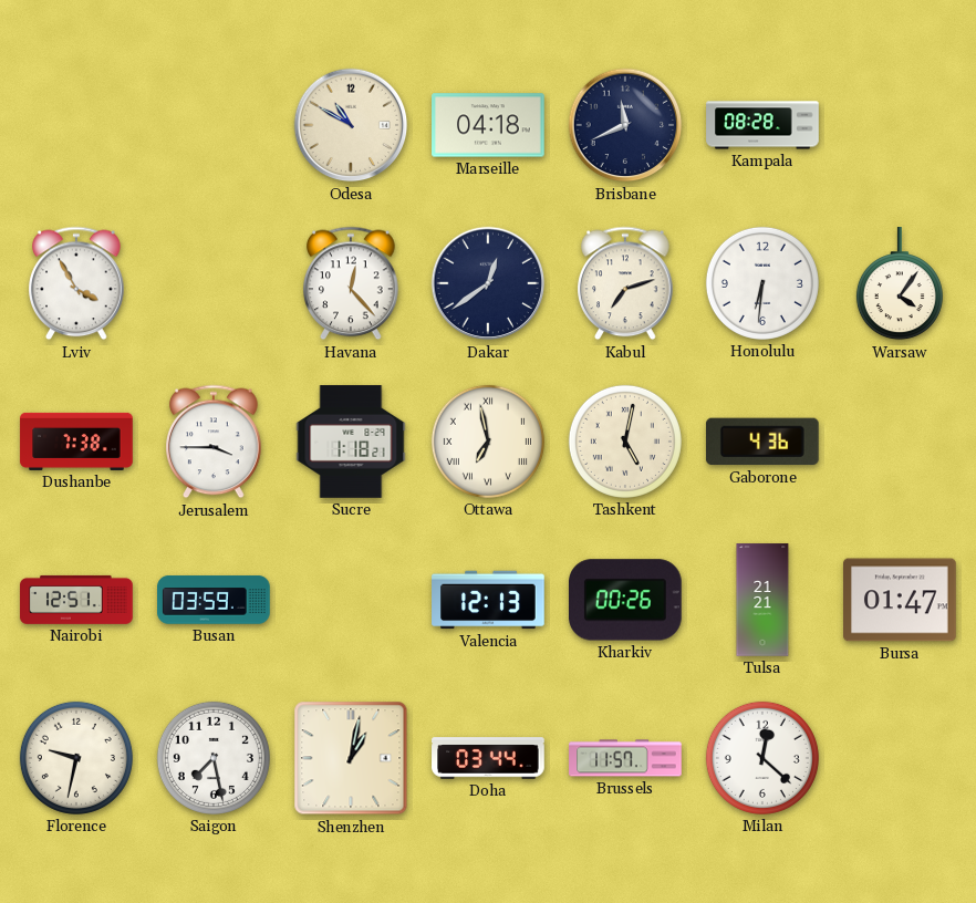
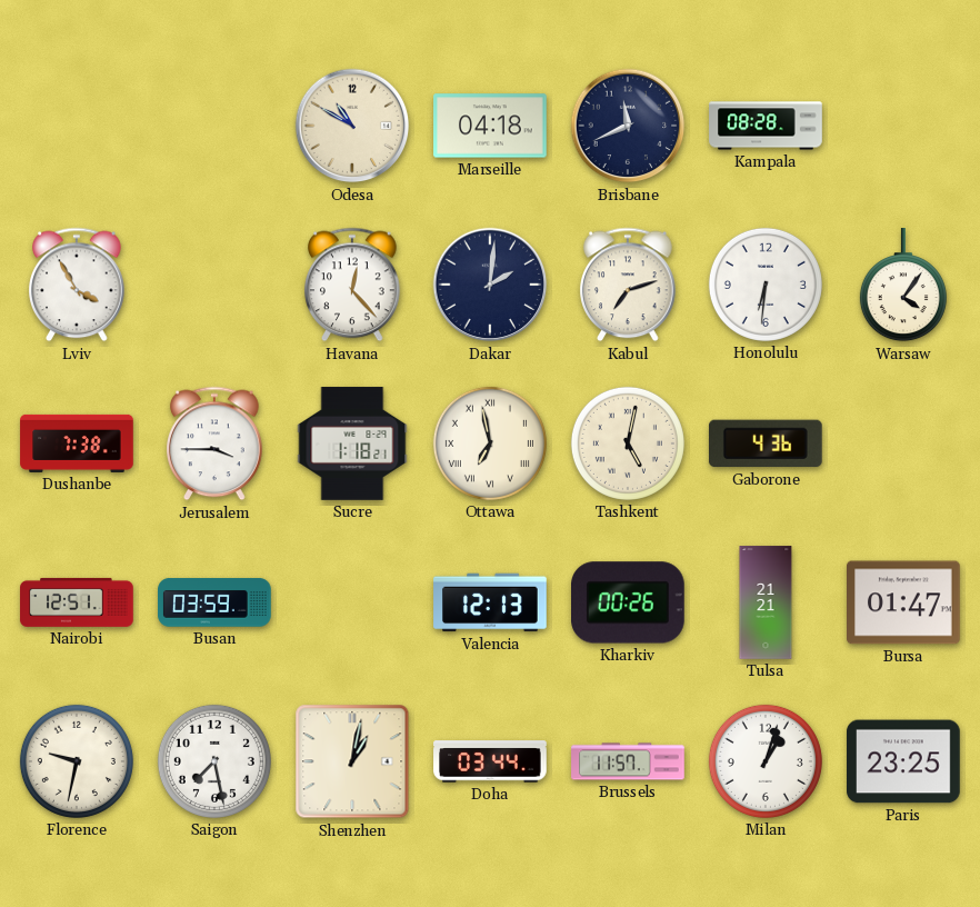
Dakar: 12:39 -> 2:01 (490, 285)
Milan: 12:22 -> 1:03 (766, 761)
Paris: none -> 23:25 (904, 761)
